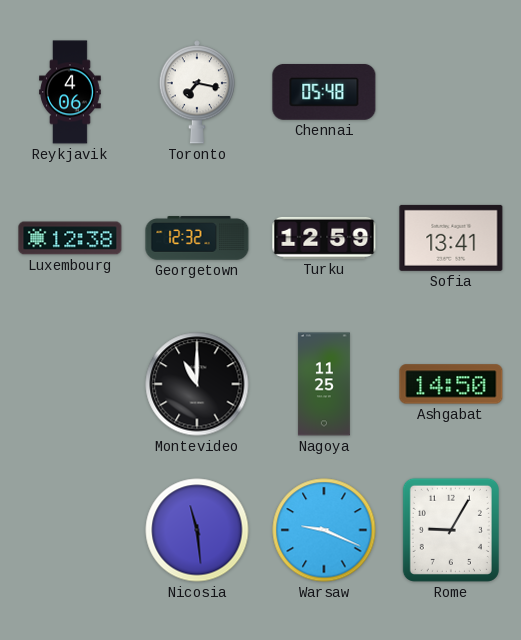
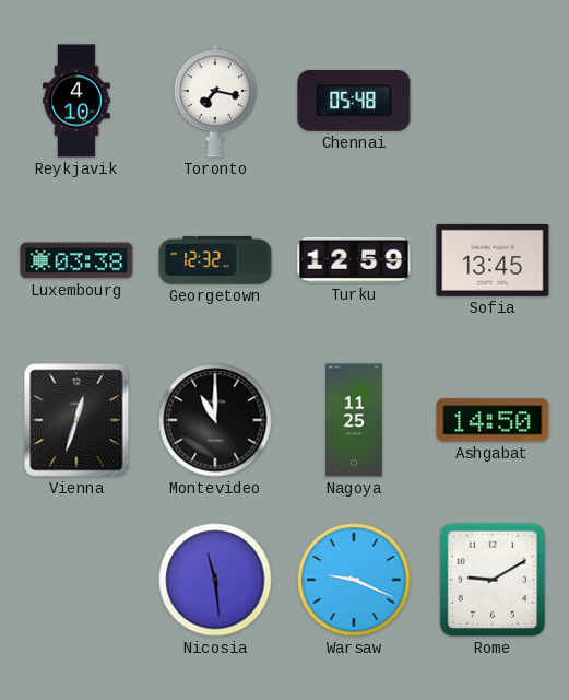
Reykjavik: 4:06 -> 4:10 (76, 101)
Luxembourg: 12:38 -> 03:38 (76, 260)
Sofia: 13:41 -> 13:45 (493, 260)
Vienna: none -> 12:33 (76, 420)
Rome: 9:05 -> 9:10 (493, 580)
